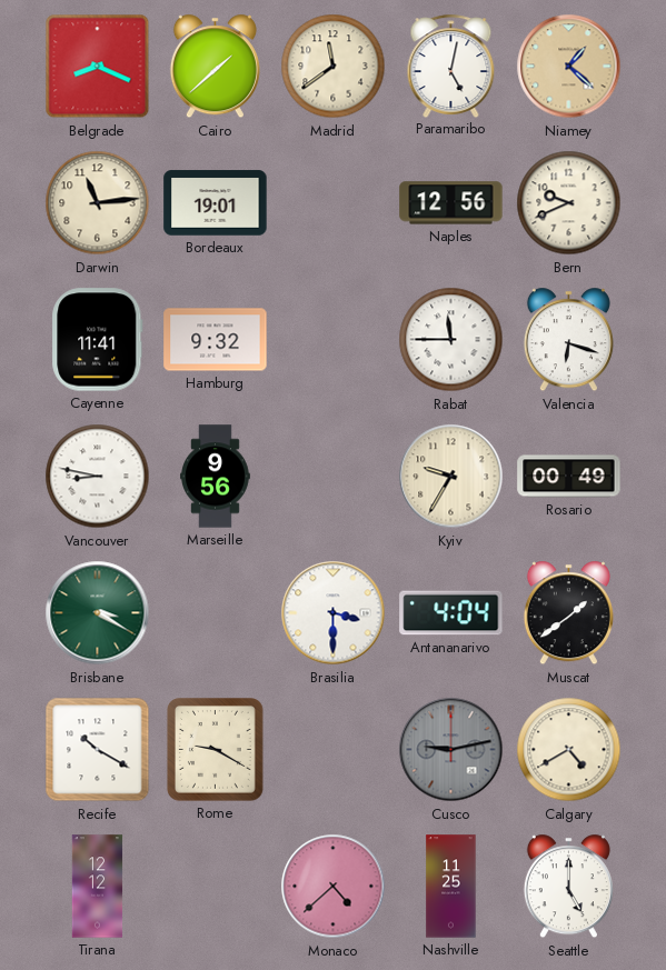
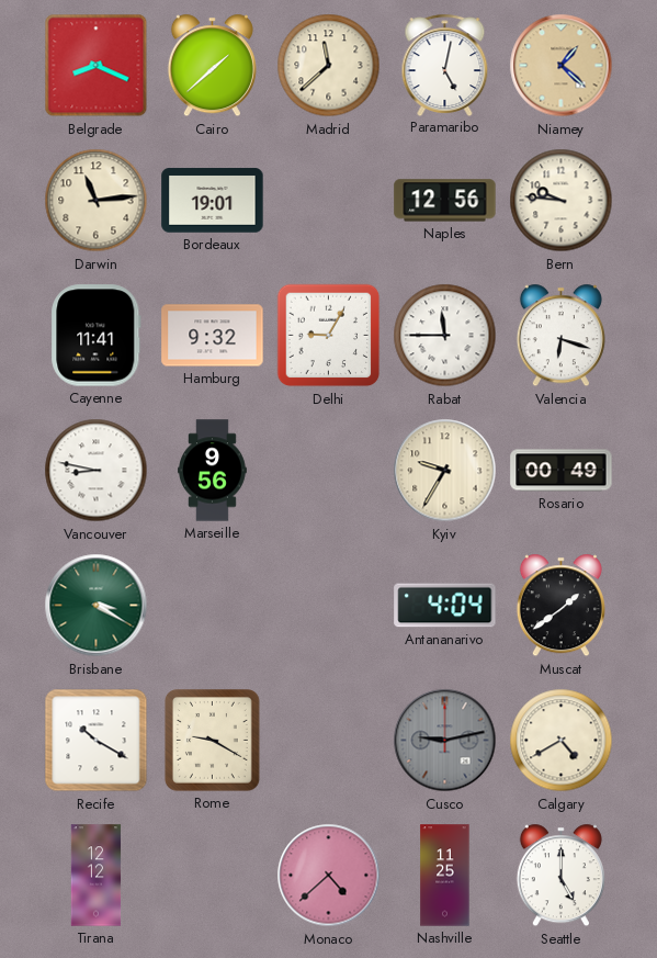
Madrid: 11:39 -> 11:38 (329, 66)
Bern: 9:41 -> 9:46 (562, 201)
Delhi: none -> 9:05 (329, 336)
Brasilia: 3:30 -> none (334, 613)
